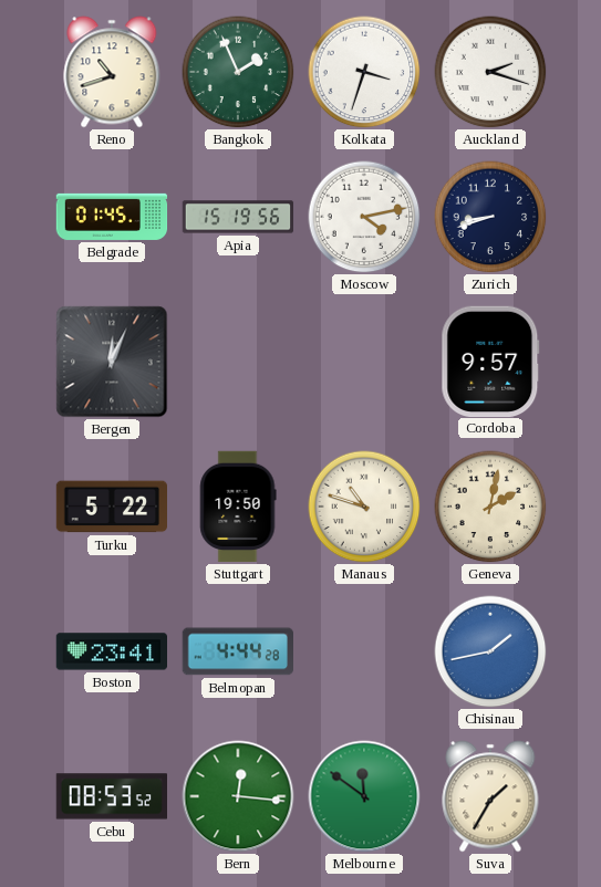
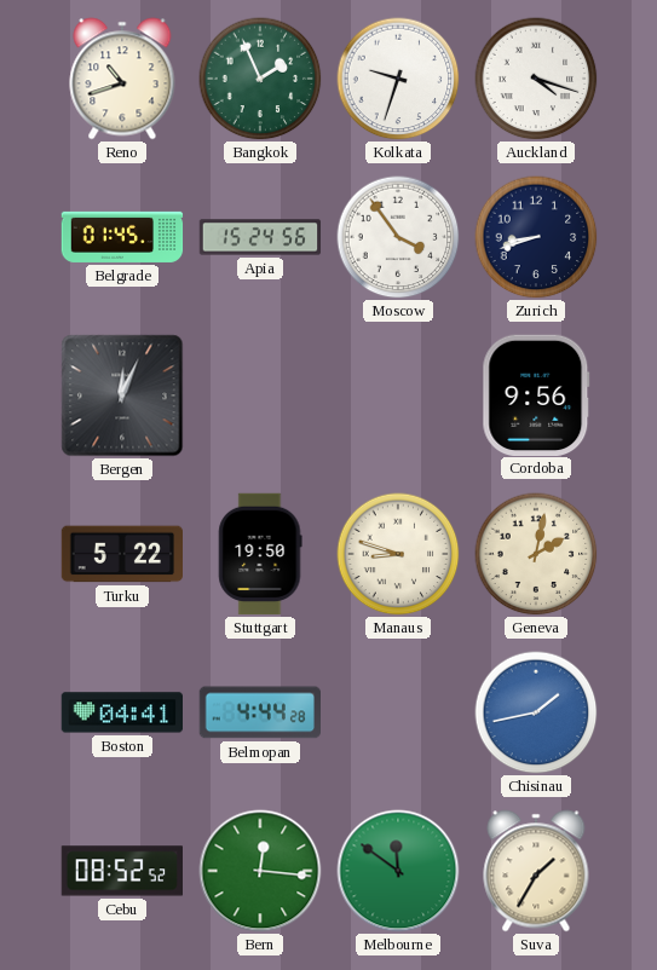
Kolkata: 3:33 -> 9:33 (398, 79)
Auckland: 2:18 -> 4:18 (536, 79)
Apia: 15:19 -> 15:24 (260, 237)
Moscow: 4:13 -> 3:54 (398, 237)
Cordoba: 9:57 -> 9:56 (536, 394)
Manaus: 10:48 -> 8:48 (398, 554)
Boston: 23:41 -> 04:41 (121, 712)
Cebu: 08:53 -> 08:52 (121, 871)
